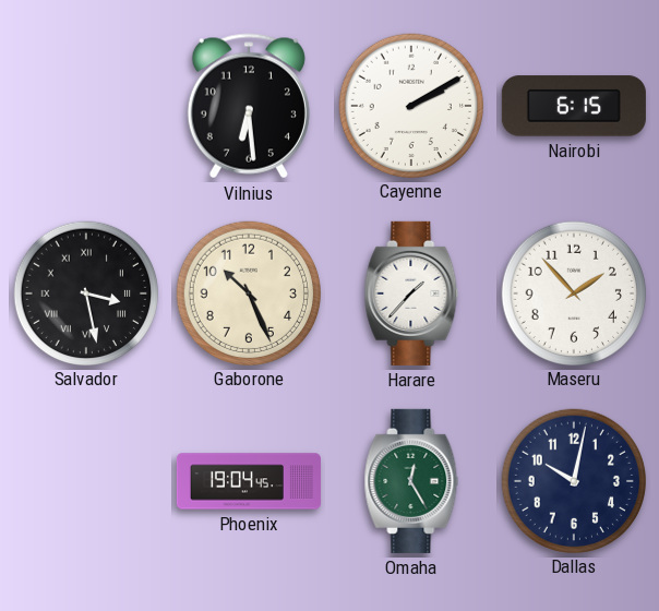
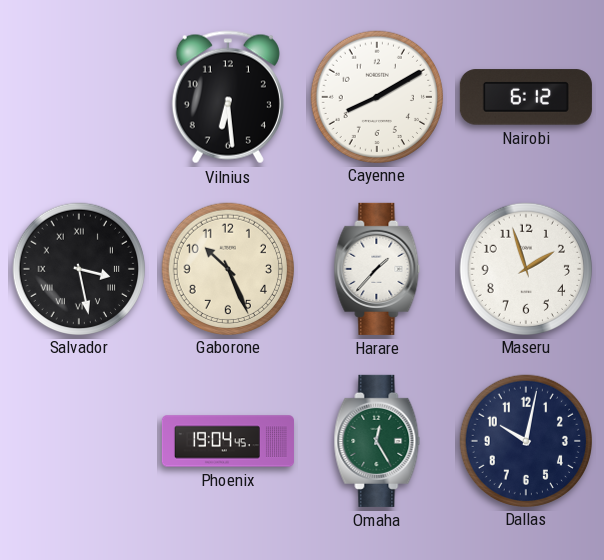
Cayenne: 2:10 -> 8:10 (376, 96)
Nairobi: 6:15 -> 6:12 (526, 97)
Maseru: 1:53 -> 1:57 (525, 268)
